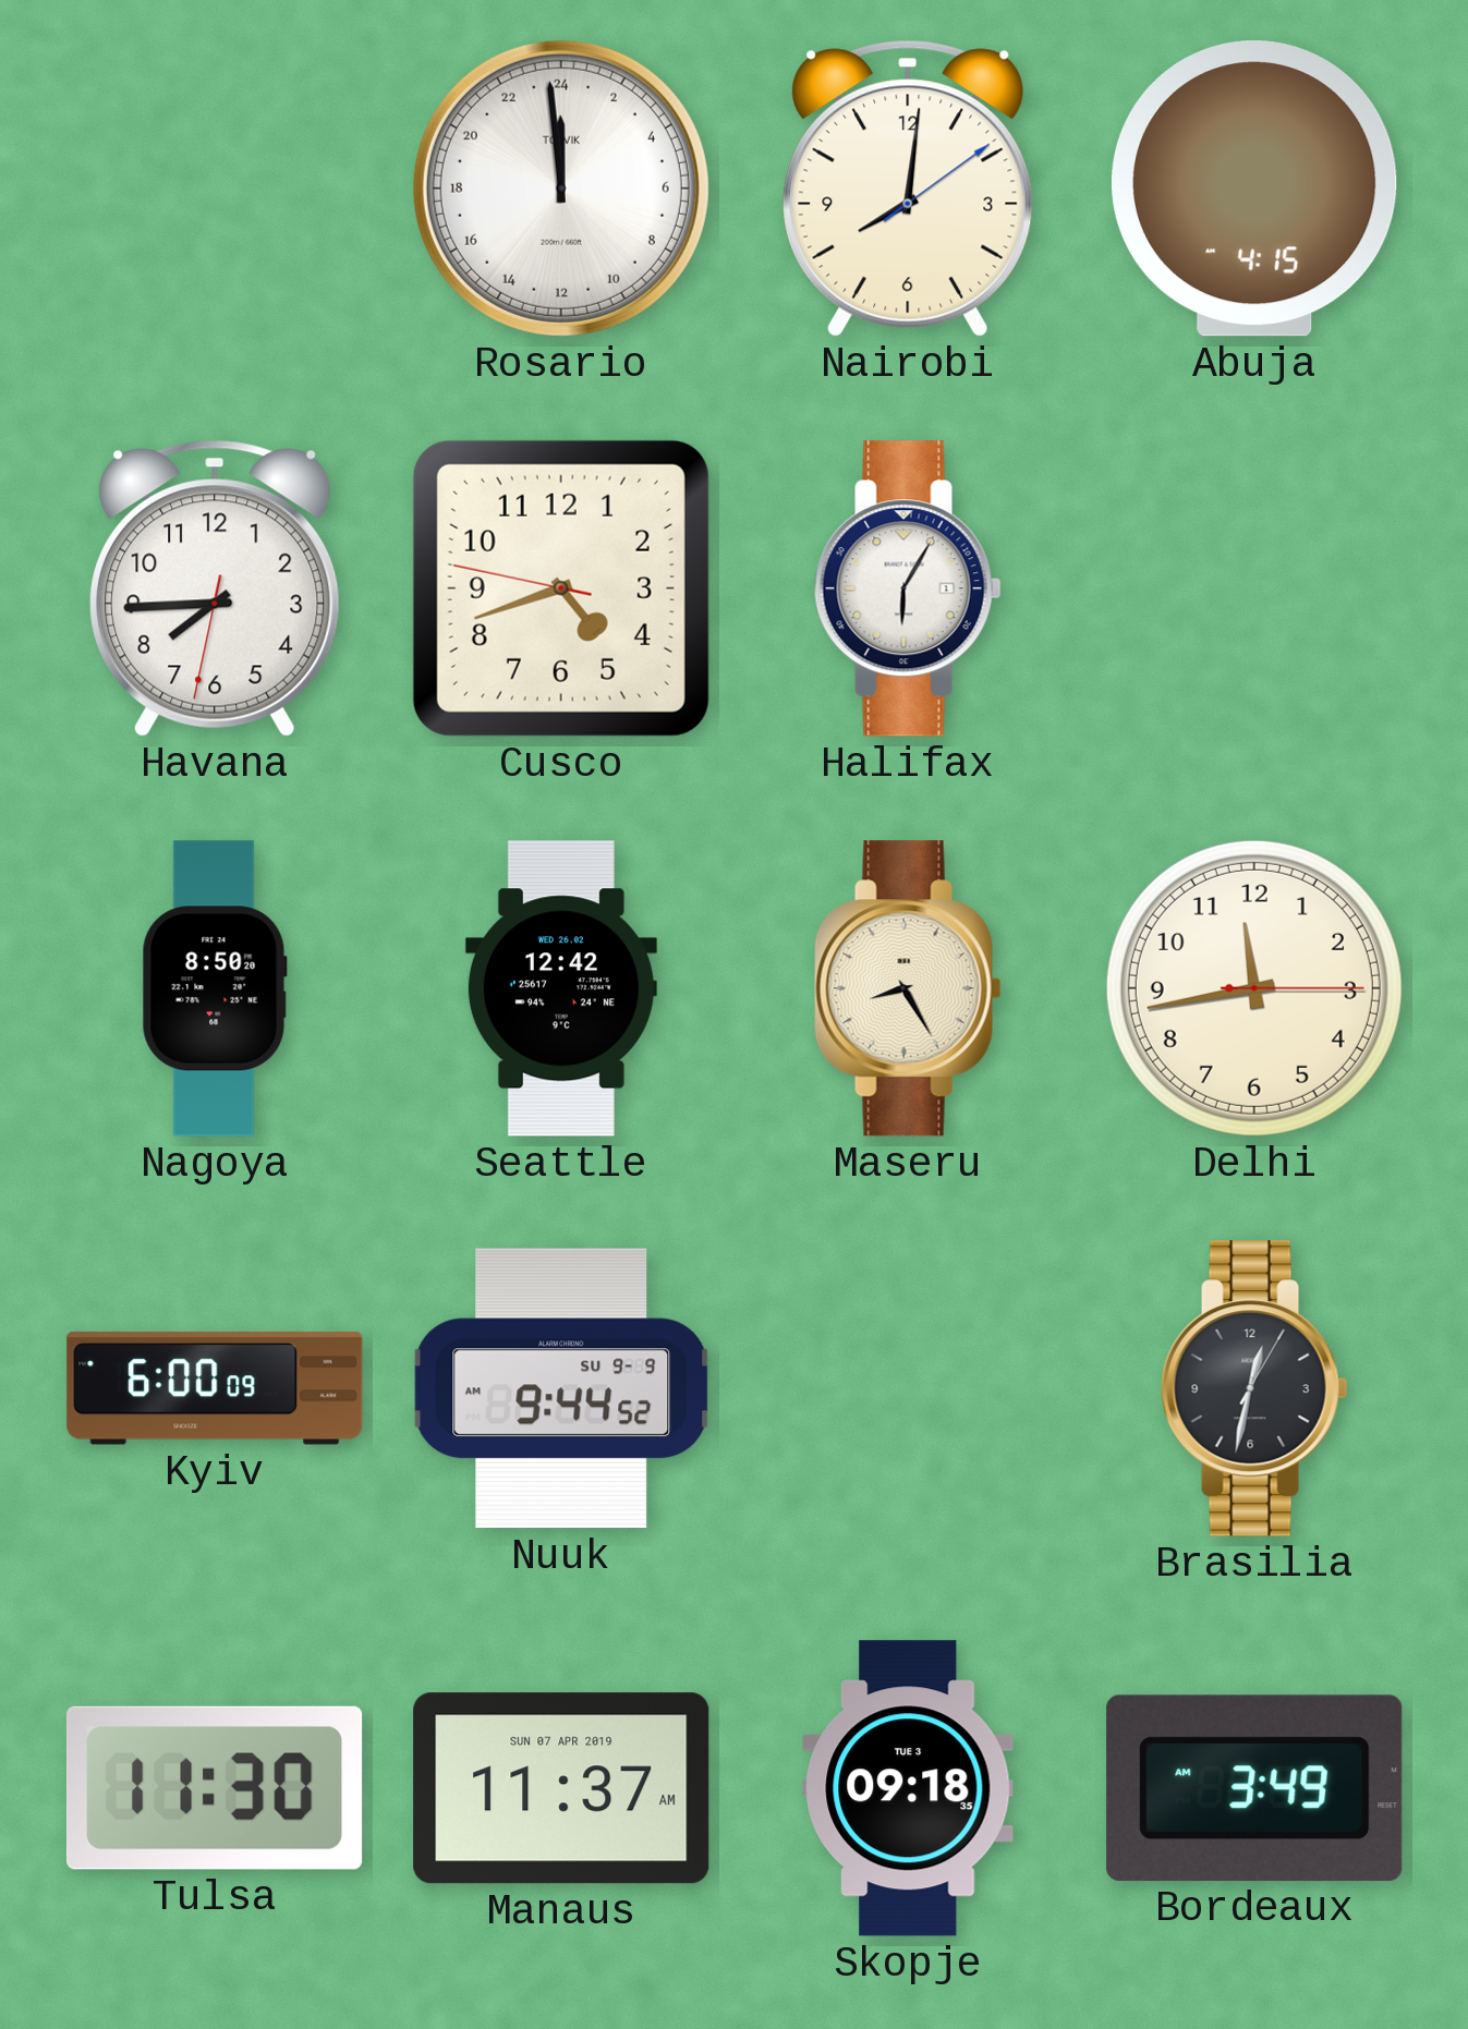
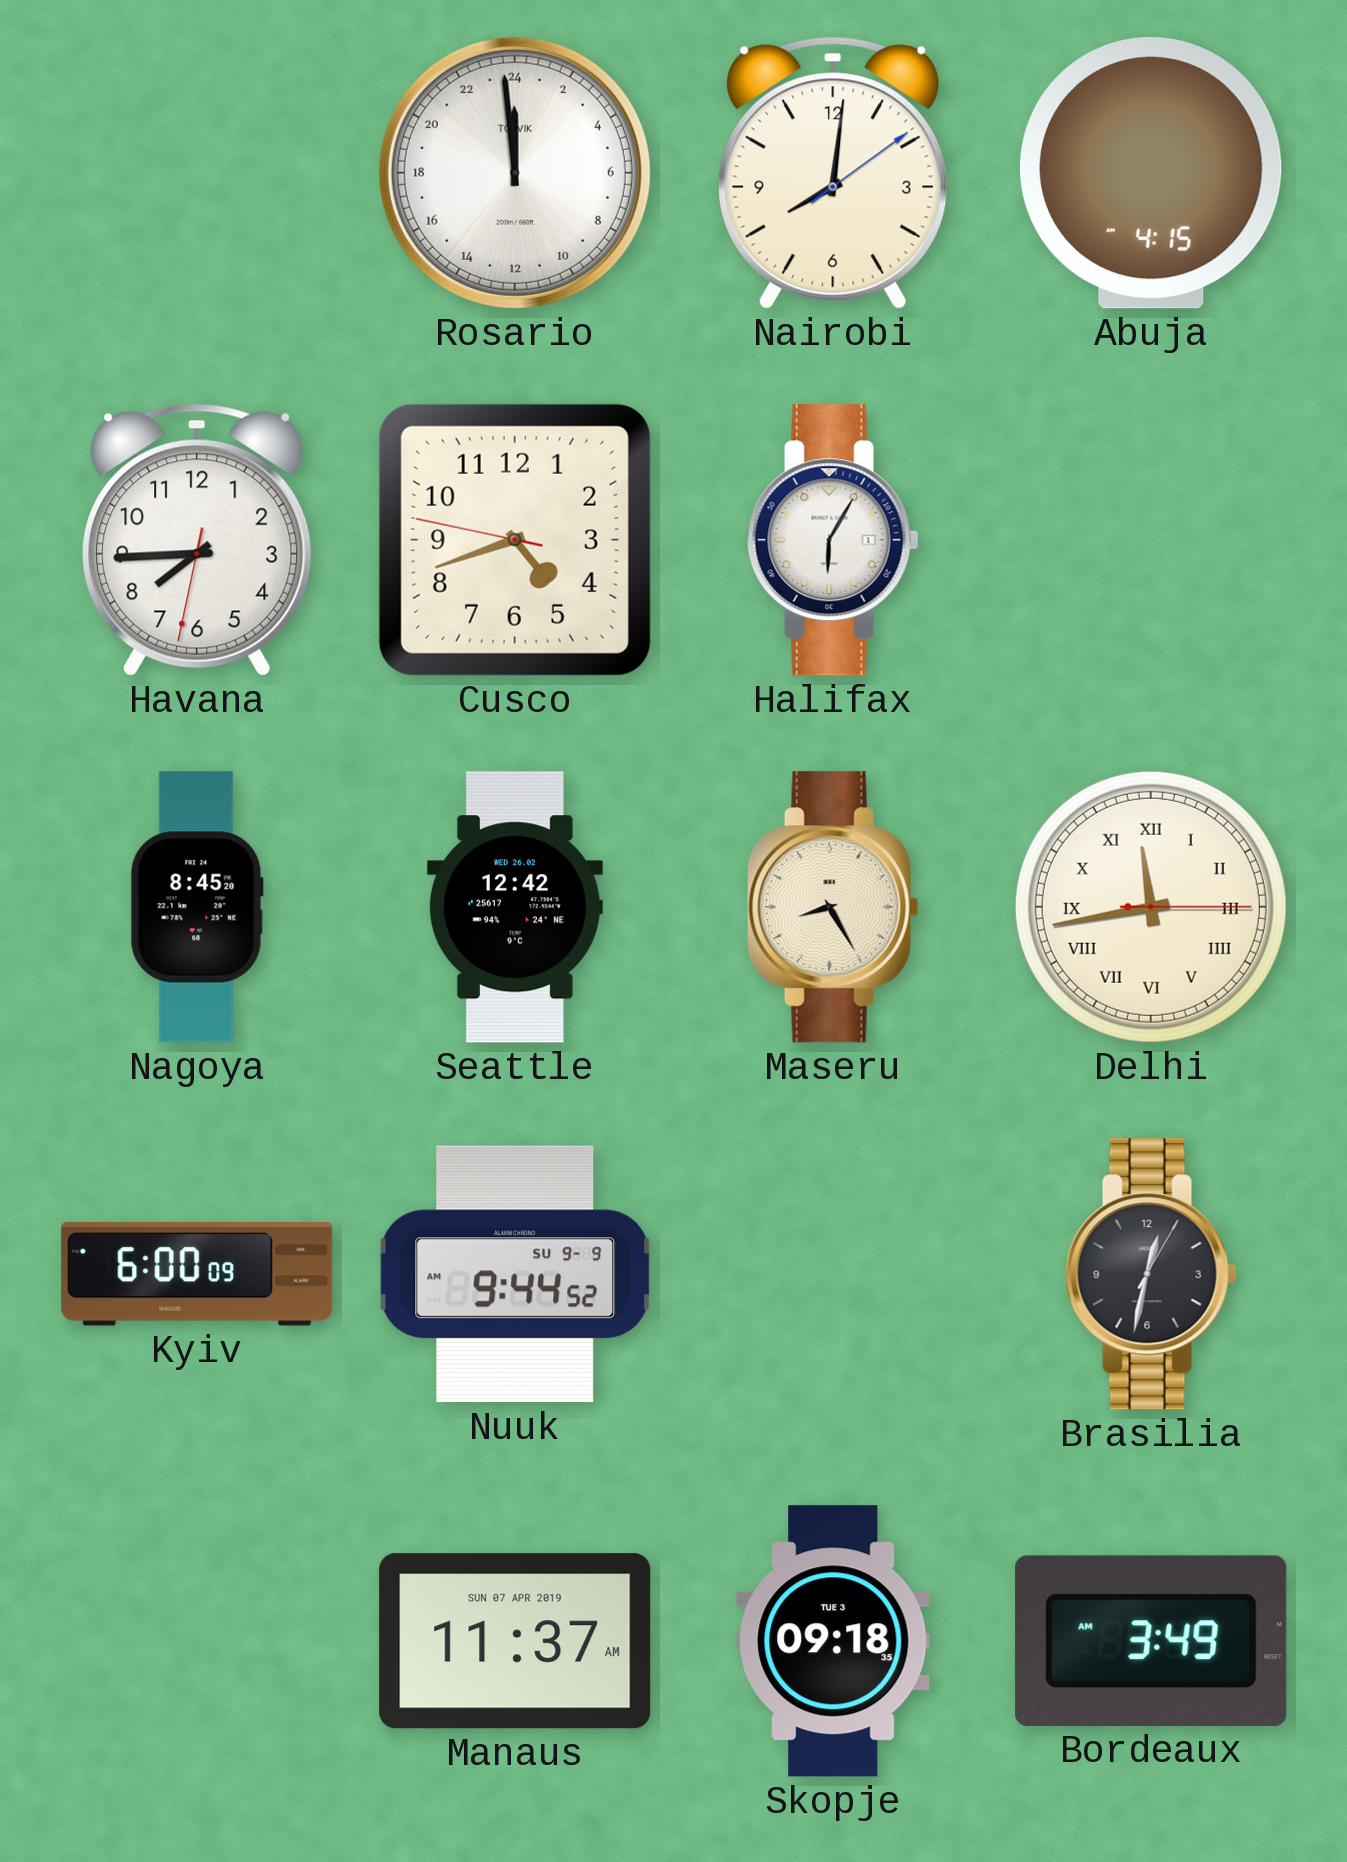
Nagoya: 8:50 -> 8:45 (197, 907)
Delhi numerals: Arabic -> Roman (1151, 907)
Tulsa: 11:30 -> none (215, 1788)
